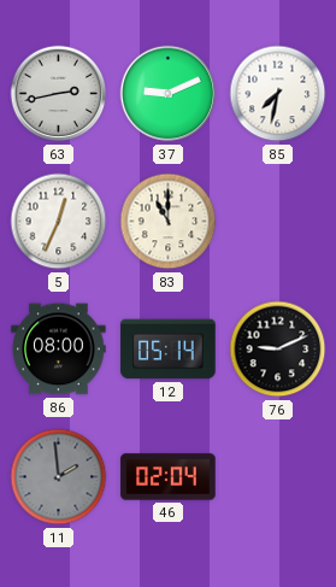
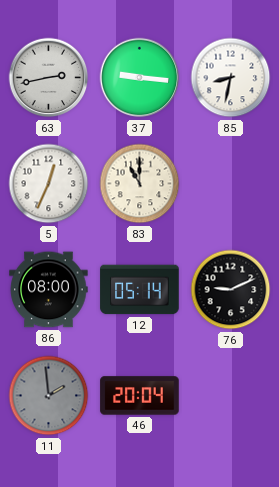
37: 9:11 -> 9:16 (140, 78)
85: 7:32 -> 8:32 (231, 78)
46: 02:04 -> 20:04 (140, 396)
